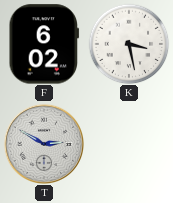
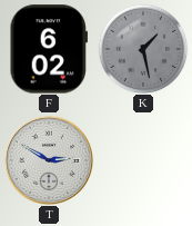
K: 3:28 -> 1:28 (143, 49)
K dial: white -> grey (143, 49)
